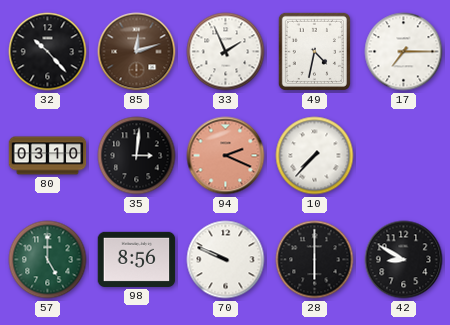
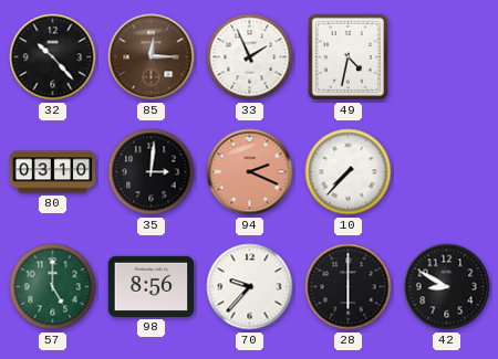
85: 12:12 -> 12:15 (152, 57)
17: 7:15 -> none (404, 52)
70: 9:49 -> 9:37 (250, 287)
